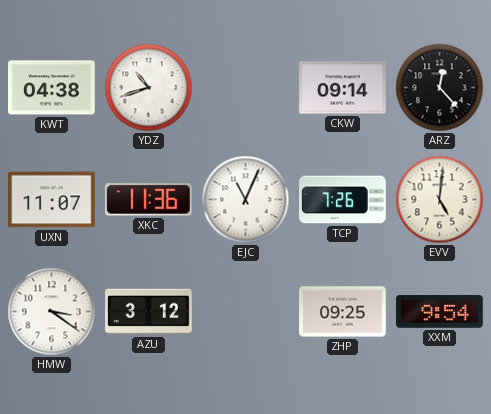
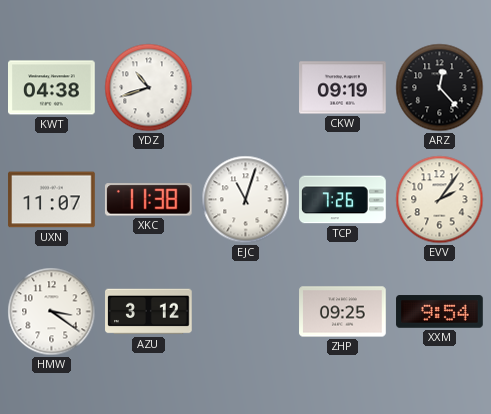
CKW: 09:14 -> 09:19 (343, 88)
XKC: 11:36 -> 11:38 (148, 200)
EJC: 11:04 -> 11:03 (246, 200)
EVV: 5:01 -> 2:06 (440, 200)
